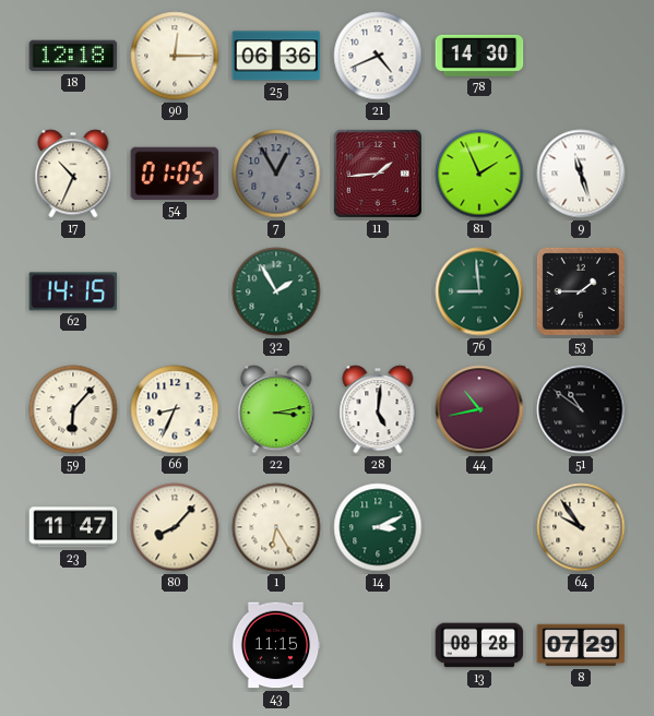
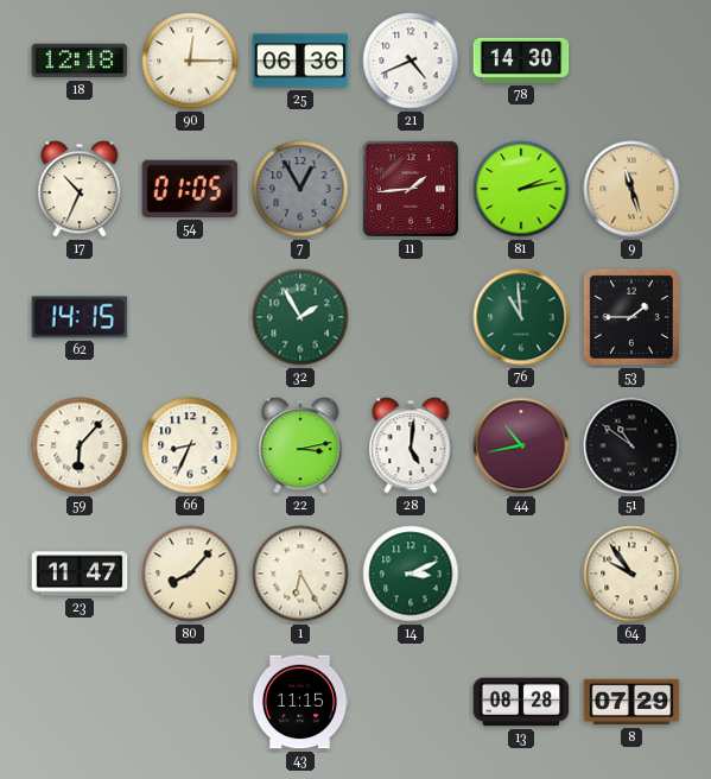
81: 1:56 -> 2:13 (521, 189)
9 dial: white -> champagne (631, 189)
76: 8:59 -> 10:59 (521, 317)
